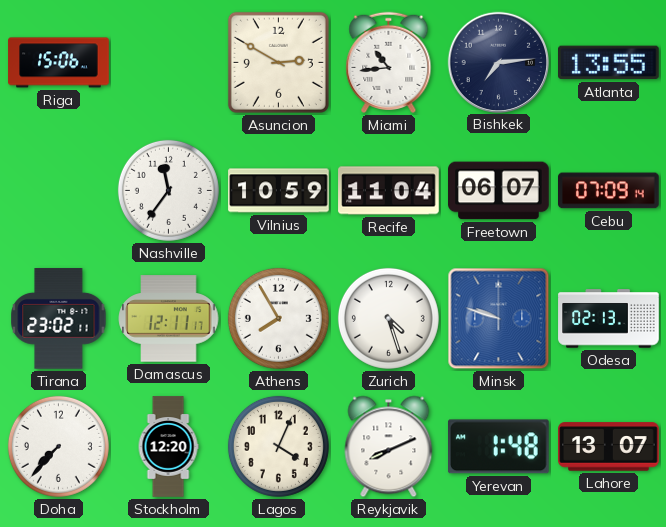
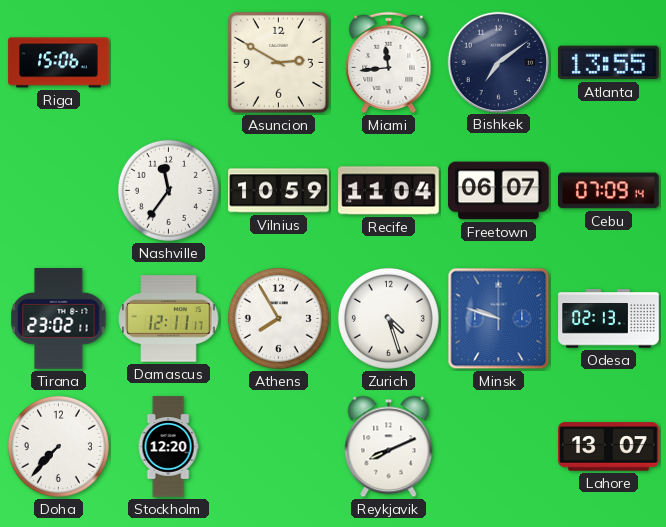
Miami: 10:44 -> 11:44 (389, 62)
Bishkek: 7:14 -> 7:09 (498, 62)
Lagos: 4:04 -> none (278, 446)
Yerevan: 1:48 -> none (499, 447)
